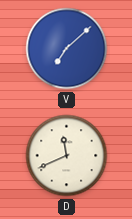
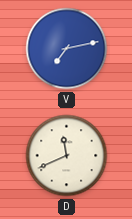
V: 7:08 -> 7:13 (67, 49)
